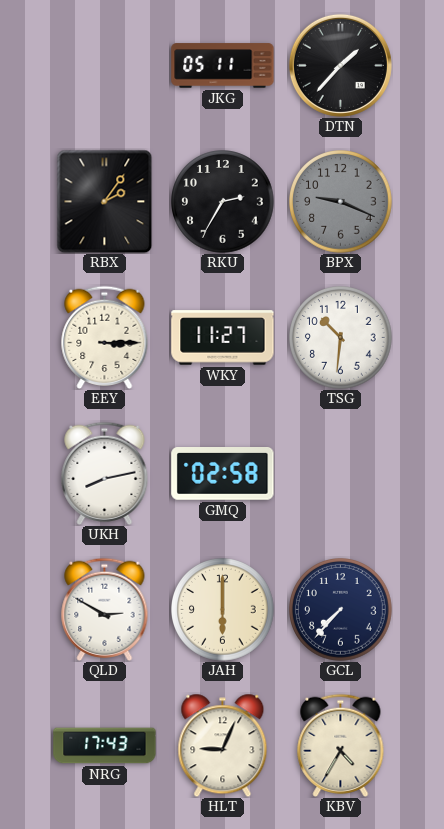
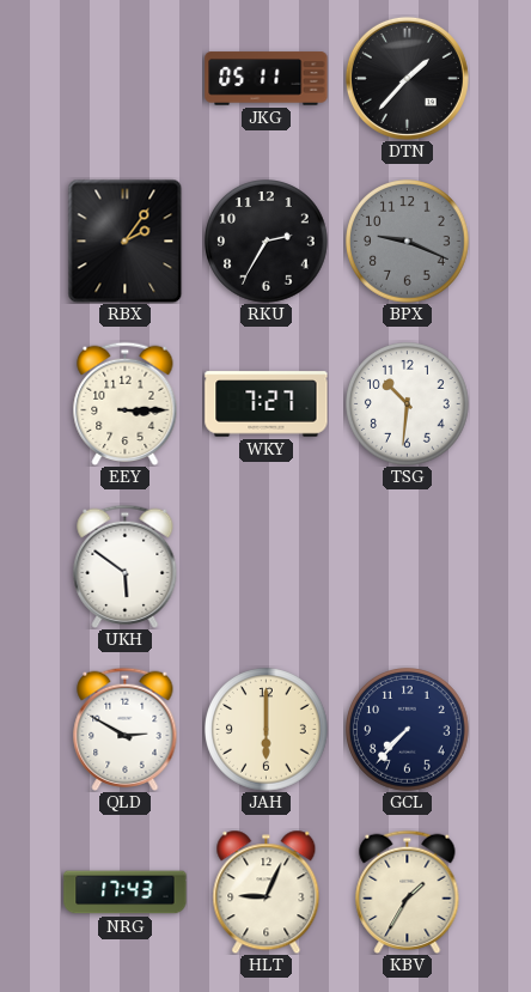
WKY: 11:27 -> 7:27 (267, 404)
UKH: 8:13 -> 5:51 (126, 566)
GMQ: 02:58 -> none (223, 474)
KBV: 4:35 -> 1:35 (408, 891)
